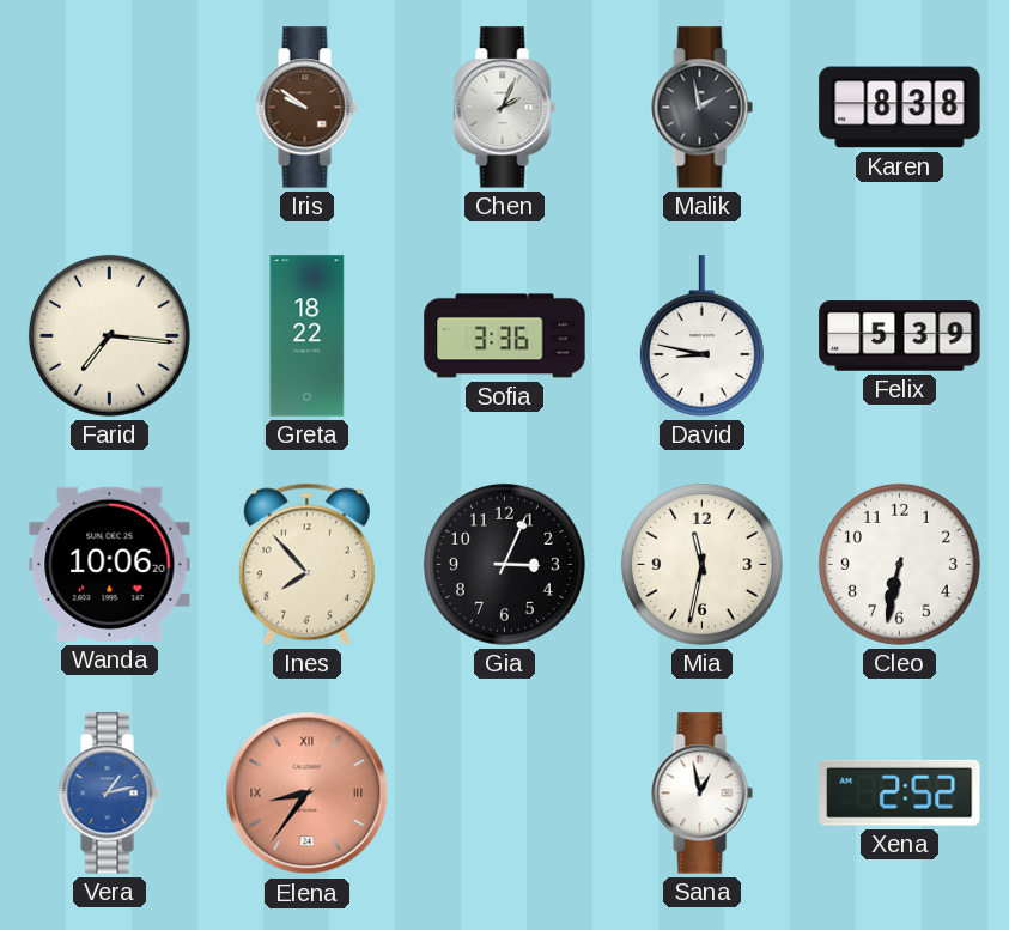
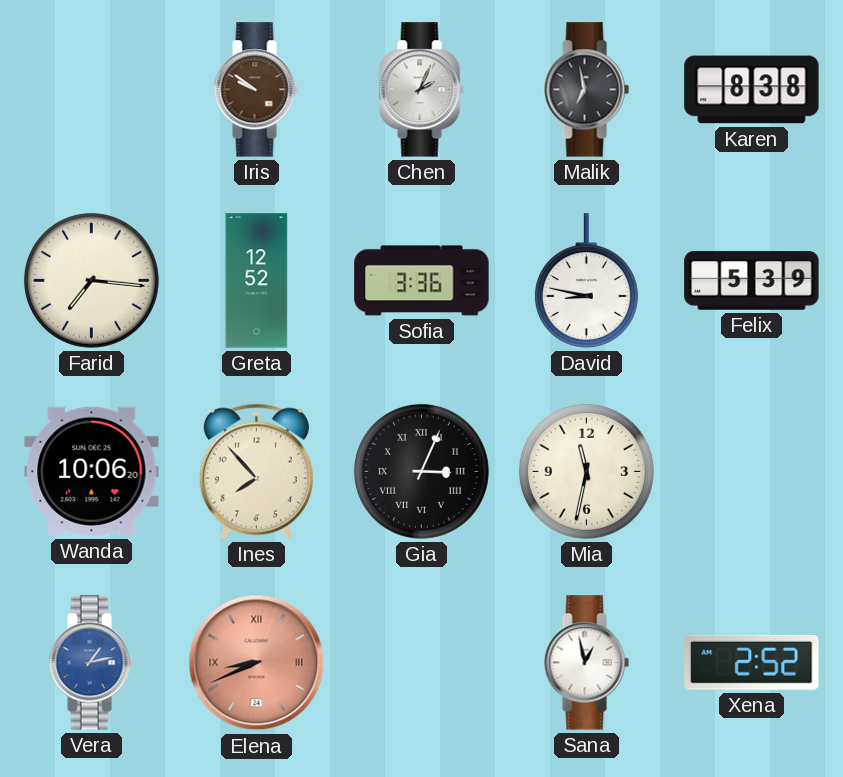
Malik: 1:58 -> 6:58 (586, 90)
Greta: 18:22 -> 12:52 (257, 281)
Gia numerals: Arabic -> Roman (421, 471)
Cleo: 6:32 -> none (899, 564)
Elena: 8:36 -> 8:41 (257, 663)
